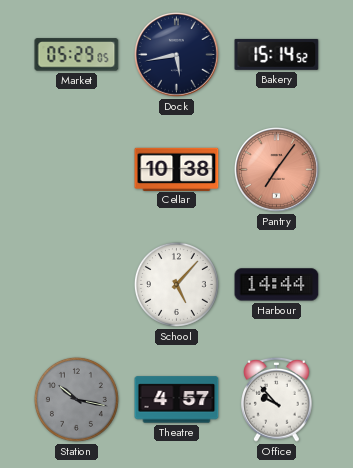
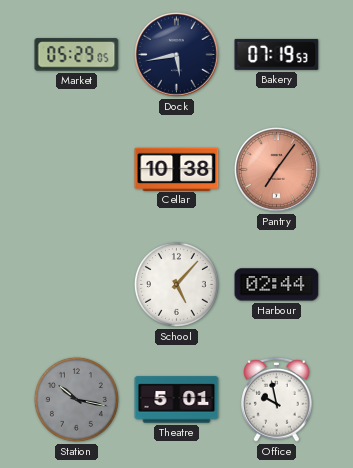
Bakery: 15:14 -> 07:19 (277, 54)
Harbour: 14:44 -> 02:44 (277, 285)
Theatre: 4:57 -> 5:01 (177, 400)
Office: 9:53 -> 9:58 (277, 399)
